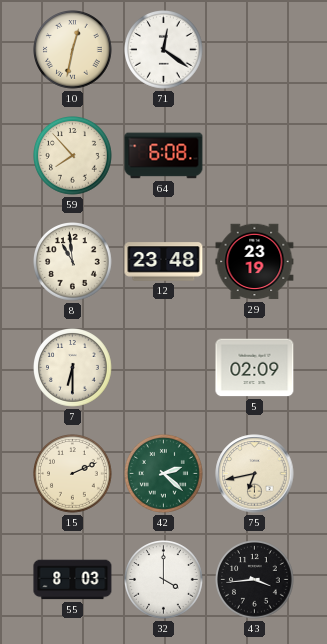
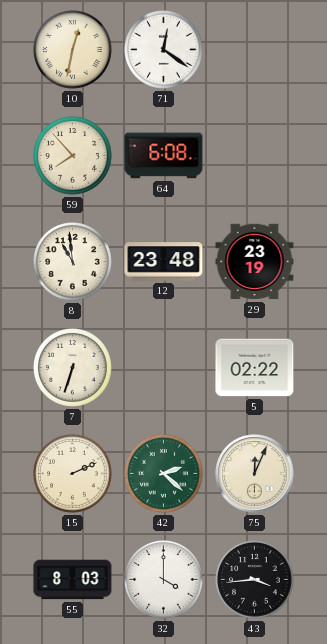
7: 6:30 -> 6:33 (73, 368)
5: 02:09 -> 02:22 (255, 368)
75: 6:43 -> 12:04 (255, 474)
